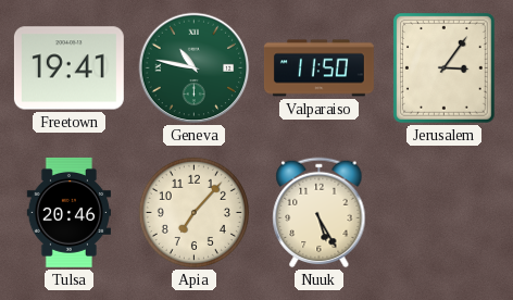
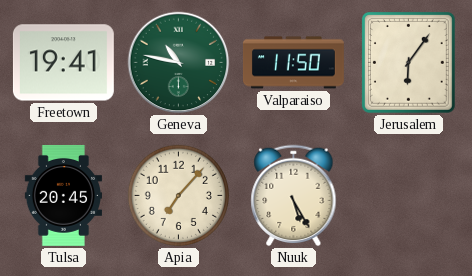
Jerusalem: 3:06 -> 6:06 (408, 63)
Tulsa: 20:46 -> 20:45 (63, 195)
